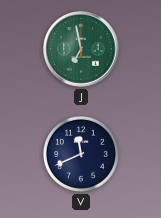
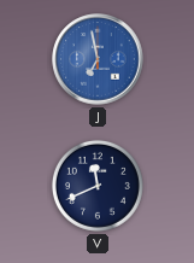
J dial: green -> blue (98, 59)
